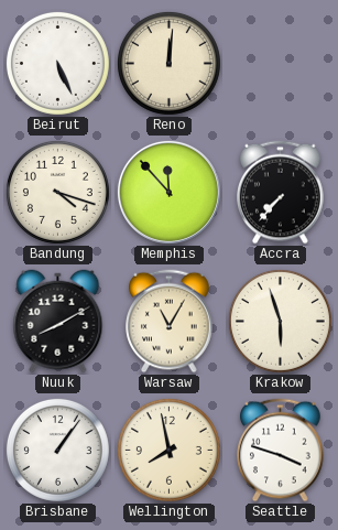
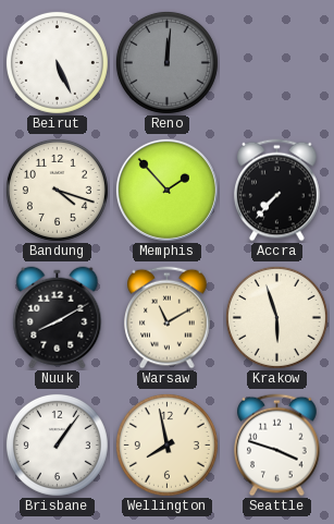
Reno dial: cream -> grey (166, 62)
Memphis: 11:53 -> 1:53 (166, 190)
Warsaw: 11:05 -> 11:10 (168, 318)
